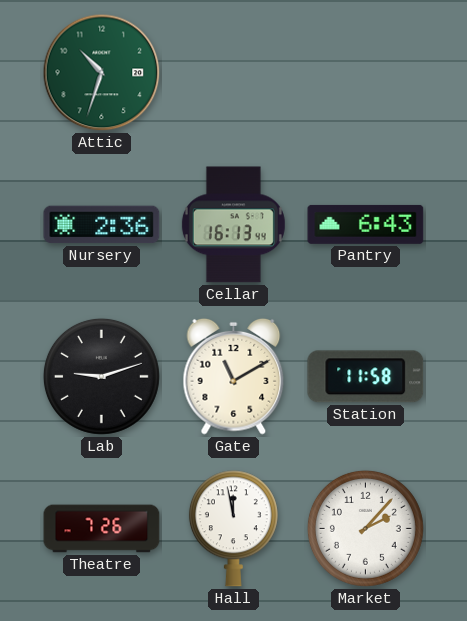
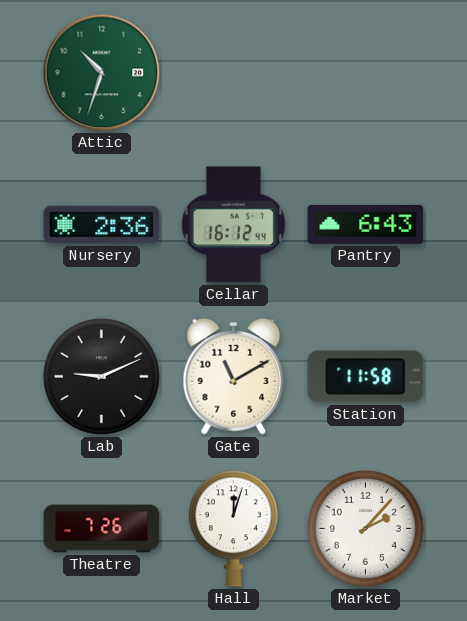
Cellar: 16:13 -> 16:12 (233, 225)
Lab: 9:12 -> 9:11 (101, 376)
Hall: 11:58 -> 12:03 (233, 529)
